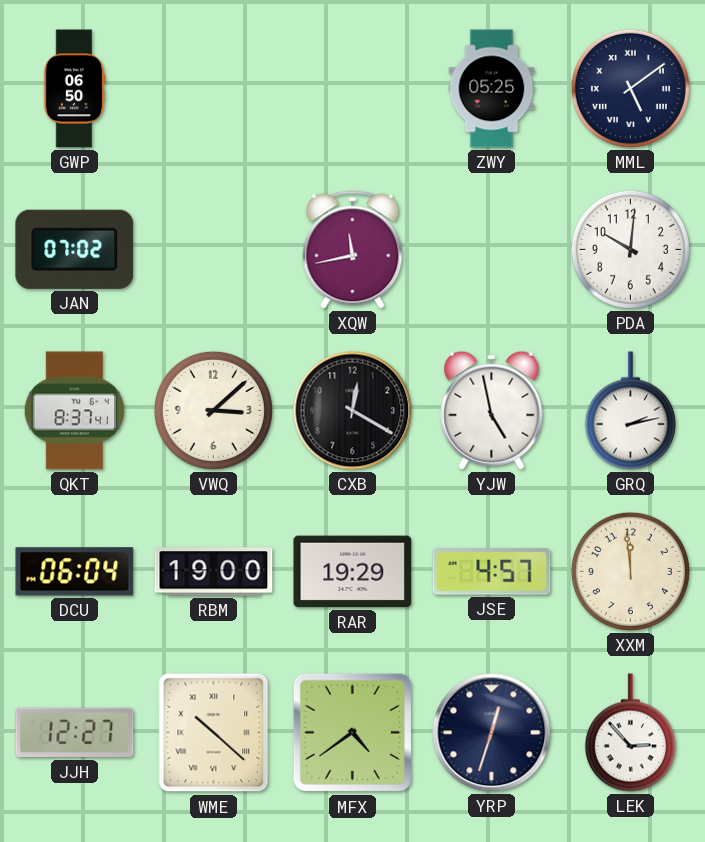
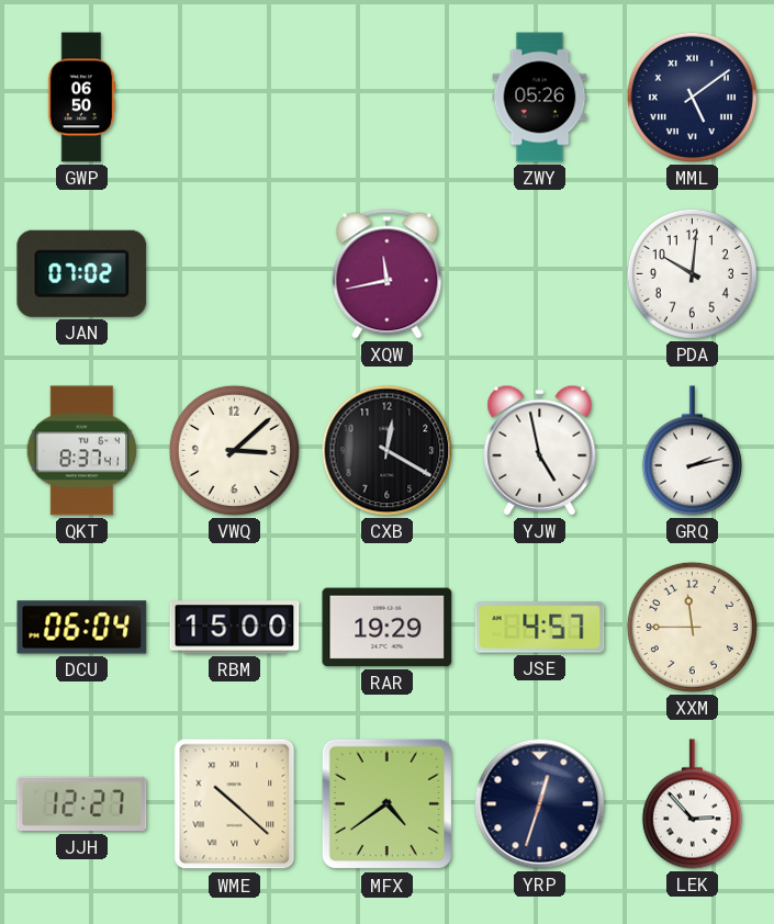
ZWY: 05:25 -> 05:26 (540, 98)
RBM: 19:00 -> 15:00 (235, 628)
XXM: 11:59 -> 11:45 (692, 627)
